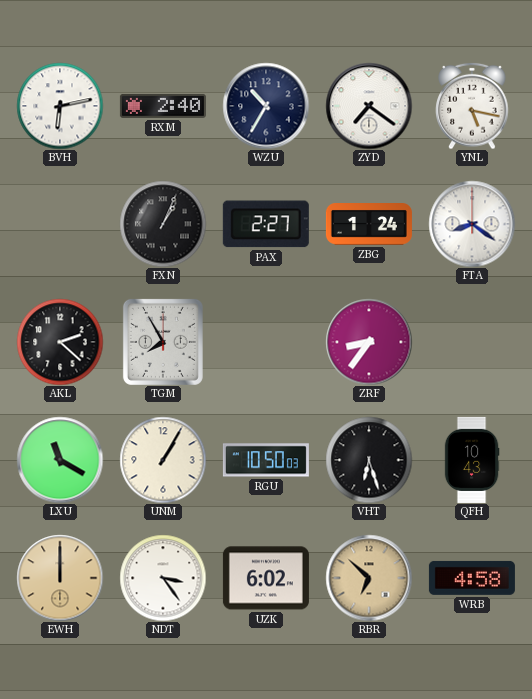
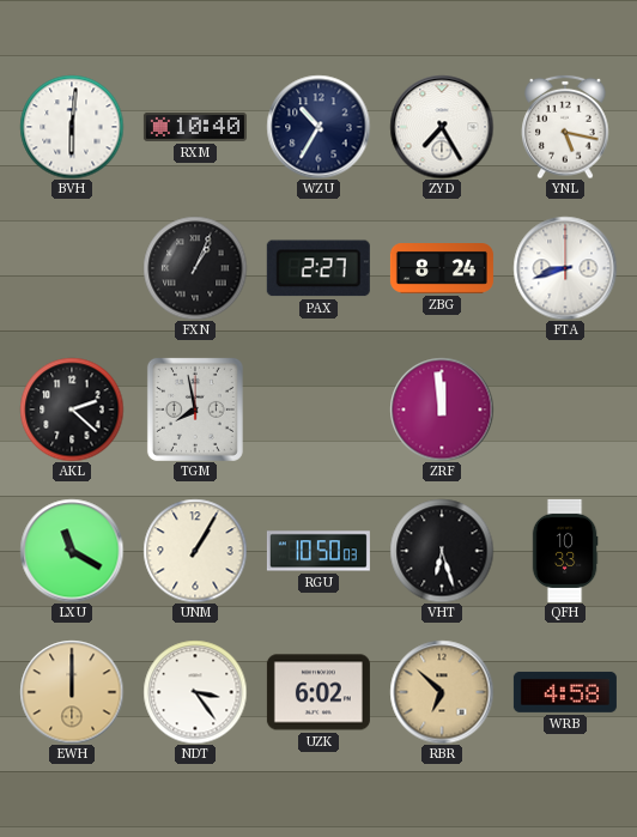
BVH: 6:13 -> 6:01 (72, 127)
RXM: 2:40 -> 10:40 (195, 127)
ZYD: 7:21 -> 7:25 (442, 127)
ZBG: 1:24 -> 8:24 (442, 269)
FTA: 8:21 -> 8:42 (565, 268)
TGM: 7:55 -> 7:58 (195, 410)
ZRF: 8:36 -> 11:59 (442, 410)
QFH: 10:43 -> 10:33 (565, 551)
